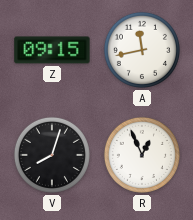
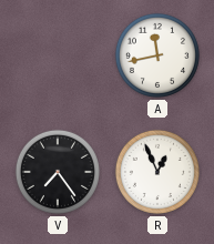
Z: 09:15 -> none (52, 50)
V: 8:03 -> 7:24 (58, 172)
